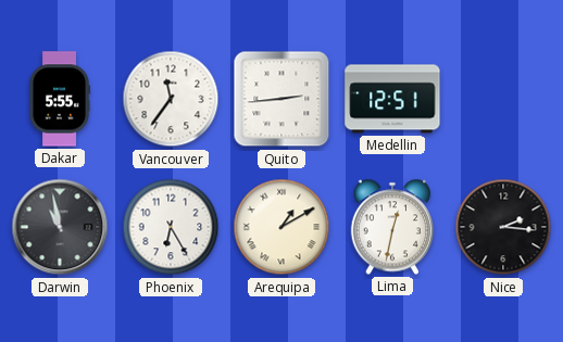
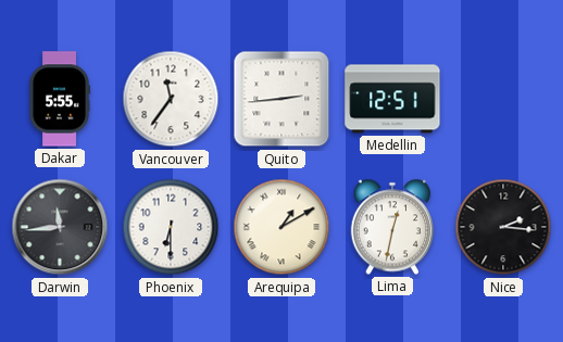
Darwin: 10:58 -> 11:44 (60, 227)
Phoenix: 6:25 -> 6:30 (171, 227)
